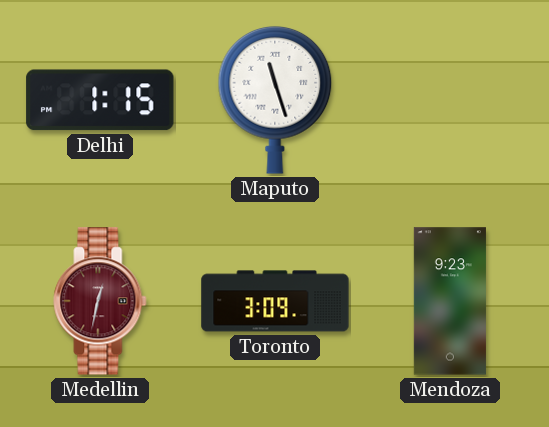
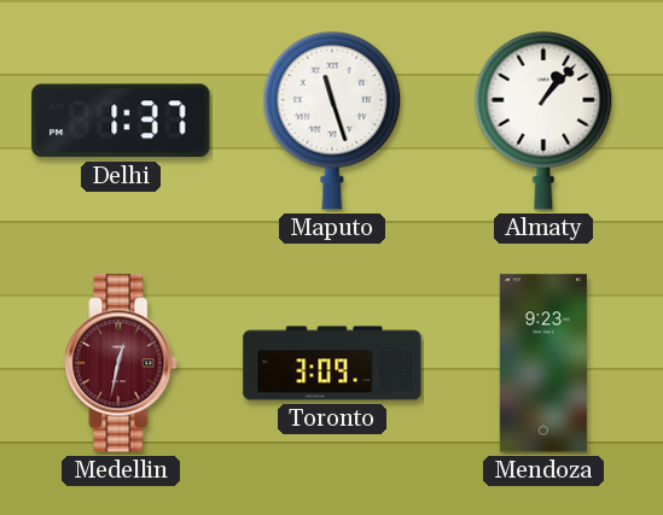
Delhi: 1:15 -> 1:37 (121, 121)
Almaty: none -> 1:07 (543, 121)
